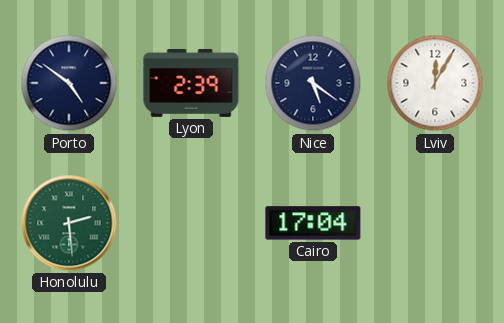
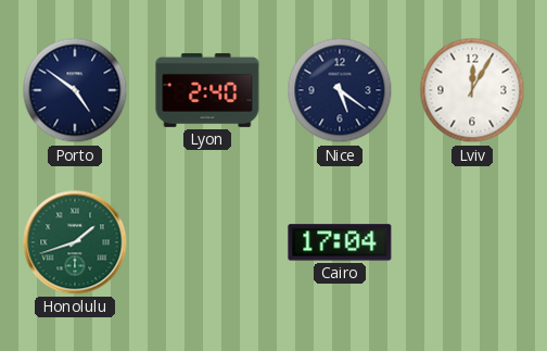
Lyon: 2:39 -> 2:40 (207, 90)
Honolulu: 2:29 -> 1:42 (75, 242)
